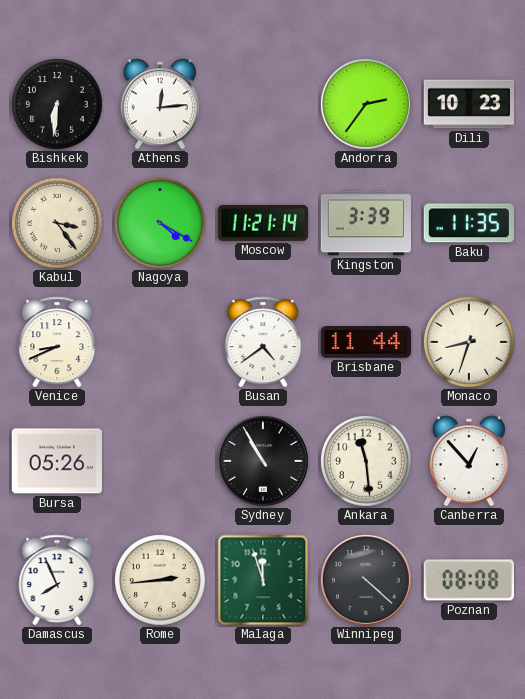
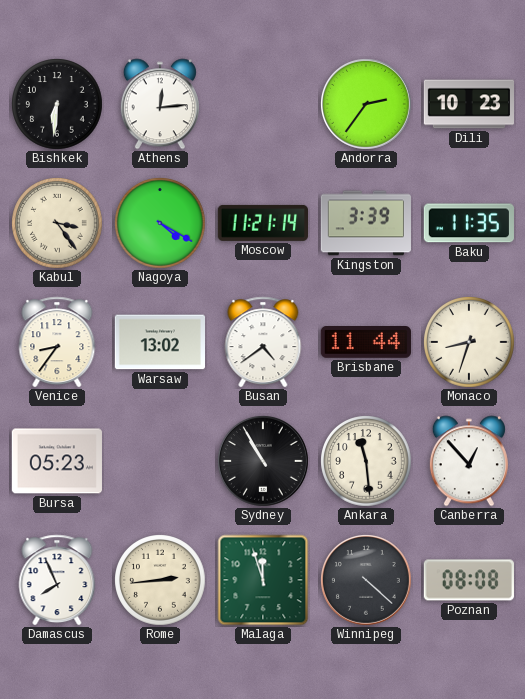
Venice: 8:41 -> 8:36 (57, 342)
Warsaw: none -> 13:02 (159, 342)
Bursa: 05:26 -> 05:23 (57, 461)
